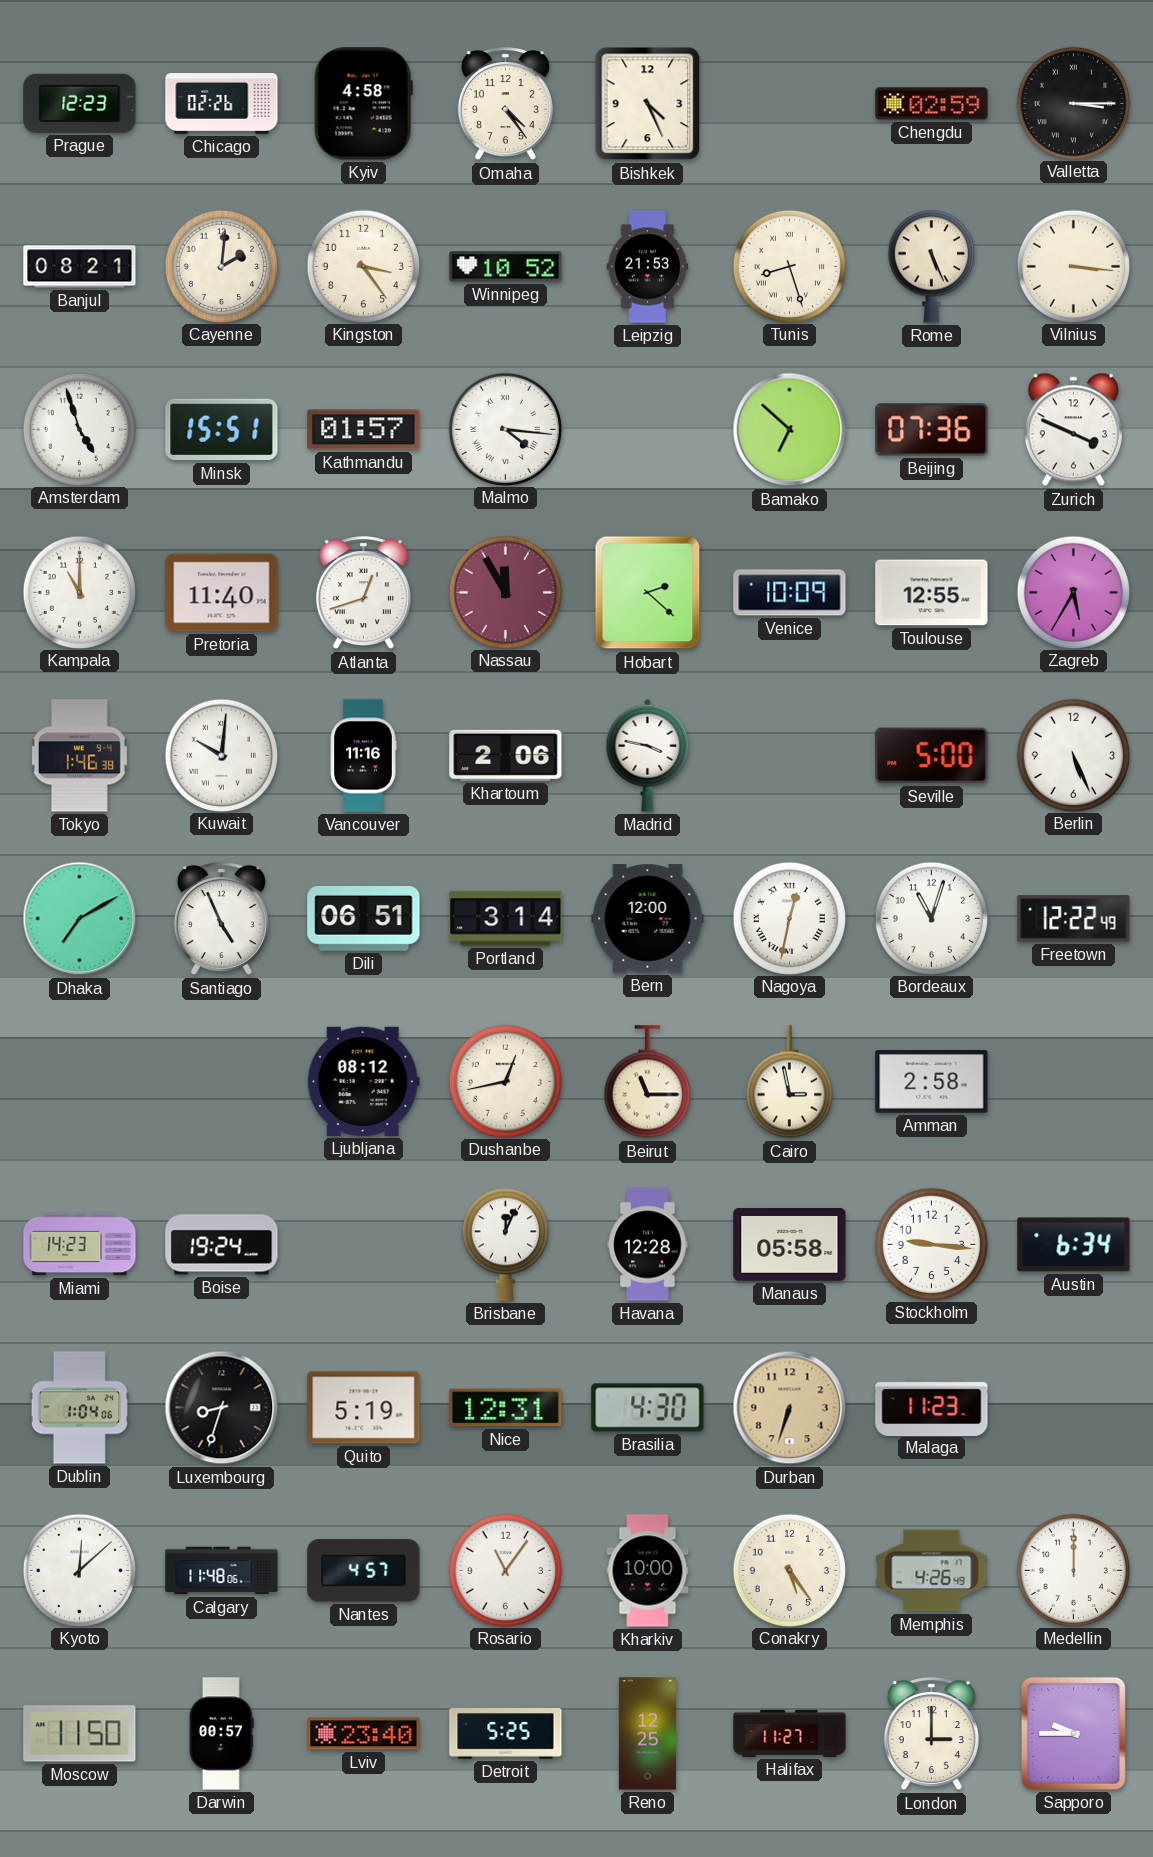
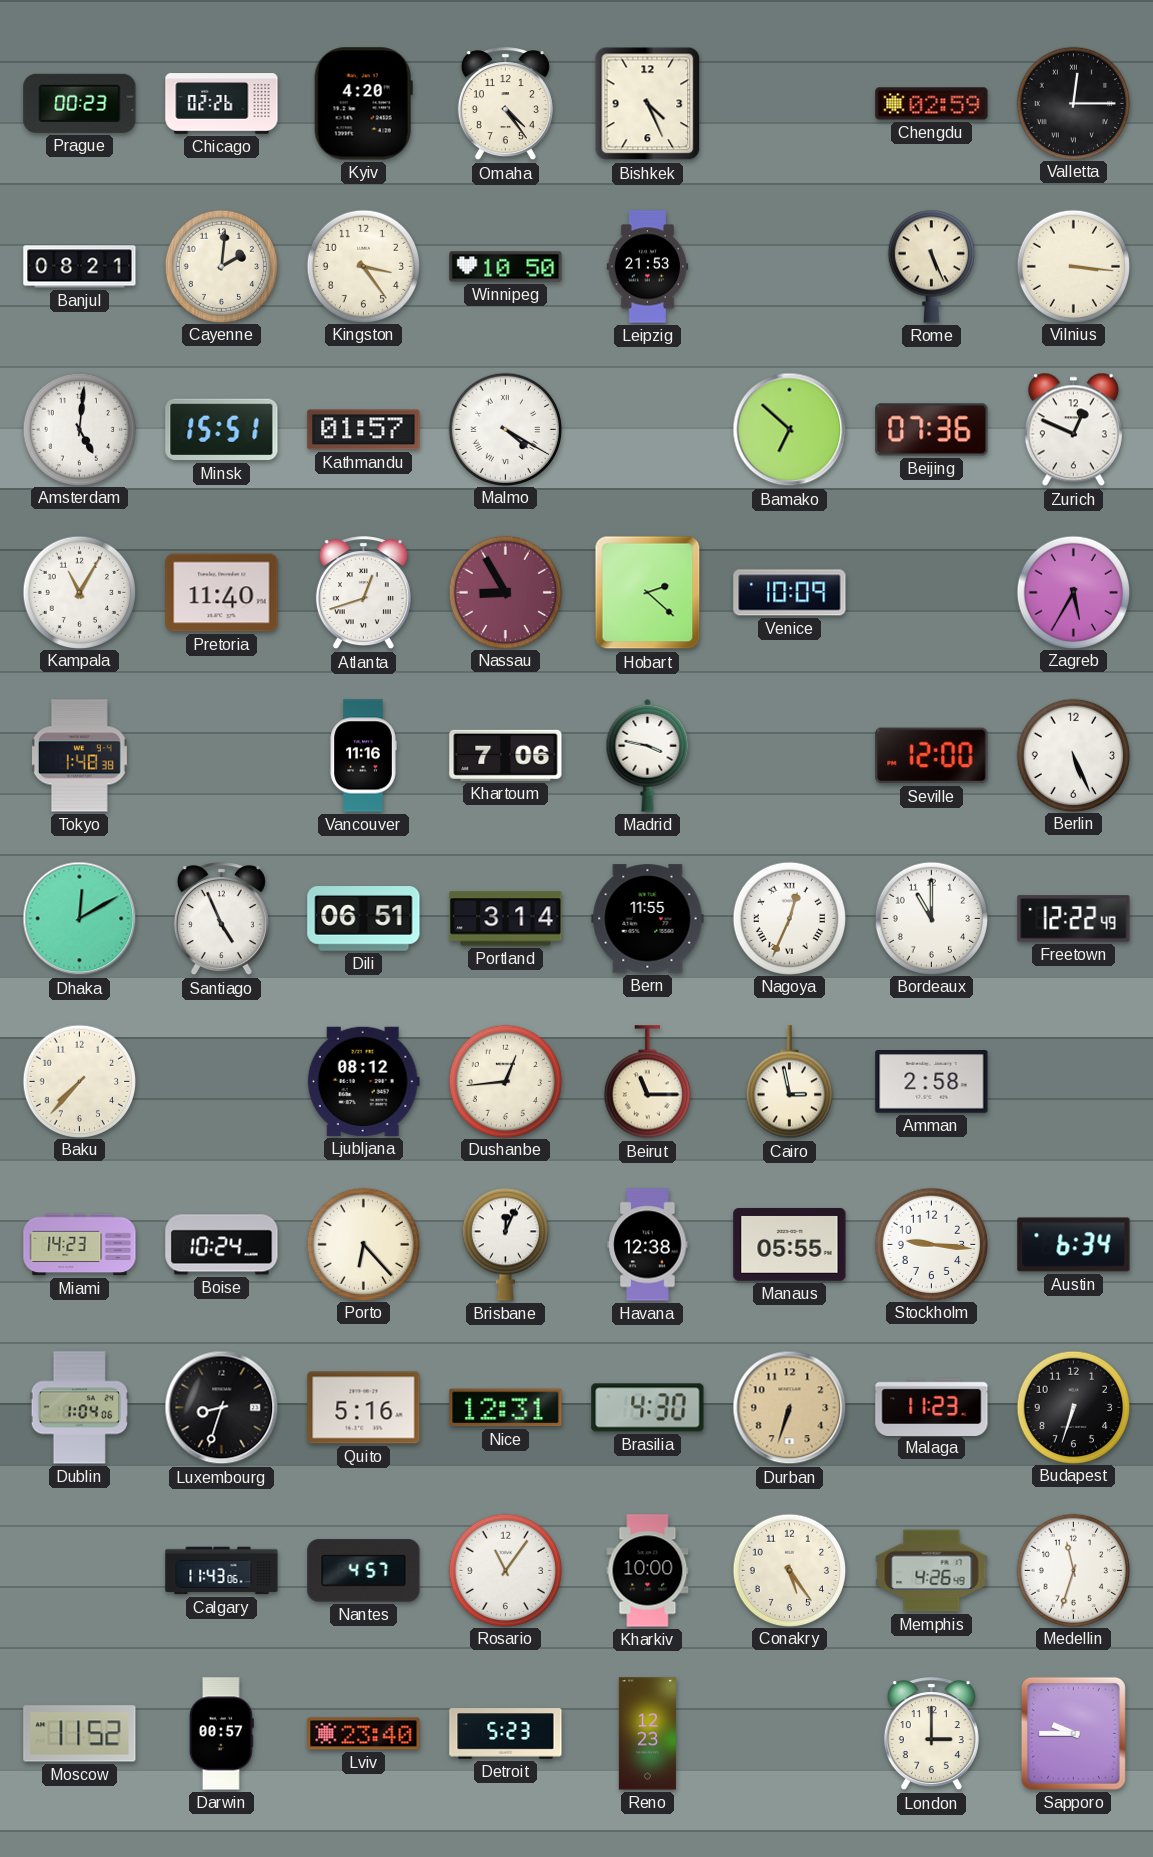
Prague: 12:23 -> 00:23 (80, 103)
Kyiv: 4:58 -> 4:20 (363, 104)
Valletta: 3:15 -> 12:15 (1073, 103)
Winnipeg: 10:52 -> 10:50 (506, 267)
Tunis: 8:27 -> none (789, 266)
Amsterdam: 4:57 -> 5:01 (79, 429)
Malmo: 4:16 -> 4:20 (505, 429)
Zurich: 3:49 -> 12:49 (1073, 430)
Kampala: 11:00 -> 11:05 (79, 592)
Nassau: 11:55 -> 8:55 (505, 592)
Toulouse: 12:55 -> none (932, 593)
Tokyo: 1:46 -> 1:48 (79, 756)
Kuwait: 10:01 -> none (221, 755)
Khartoum: 2:06 -> 7:06 (506, 755)
Seville: 5:00 -> 12:00 (932, 756)
Dhaka: 7:10 -> 12:10 (80, 919)
Bern: 12:00 -> 11:55 (648, 919)
Nagoya: 12:32 -> 12:34 (789, 918)
Bordeaux: 11:03 -> 11:00 (931, 918)
Baku: none -> 7:37 (79, 1081)
Dushanbe: 12:43 -> 12:44 (505, 1081)
Boise: 19:24 -> 10:24 (222, 1245)
Porto: none -> 6:23 (363, 1244)
Havana: 12:28 -> 12:38 (648, 1245)
Manaus: 05:58 -> 05:55 (790, 1244)
Quito: 5:19 -> 5:16 (364, 1408)
Budapest: none -> 6:33 (1073, 1407)
Kyoto: 12:08 -> none (79, 1570)
Calgary: 11:48 -> 11:43 (222, 1571)
Medellin: 12:00 -> 11:33 (1073, 1570)
Moscow: 11:50 -> 11:52 (80, 1734)
Detroit: 5:25 -> 5:23 (506, 1734)
Reno: 12:25 -> 12:23 (647, 1734)
Halifax: 11:27 -> none (790, 1733)
